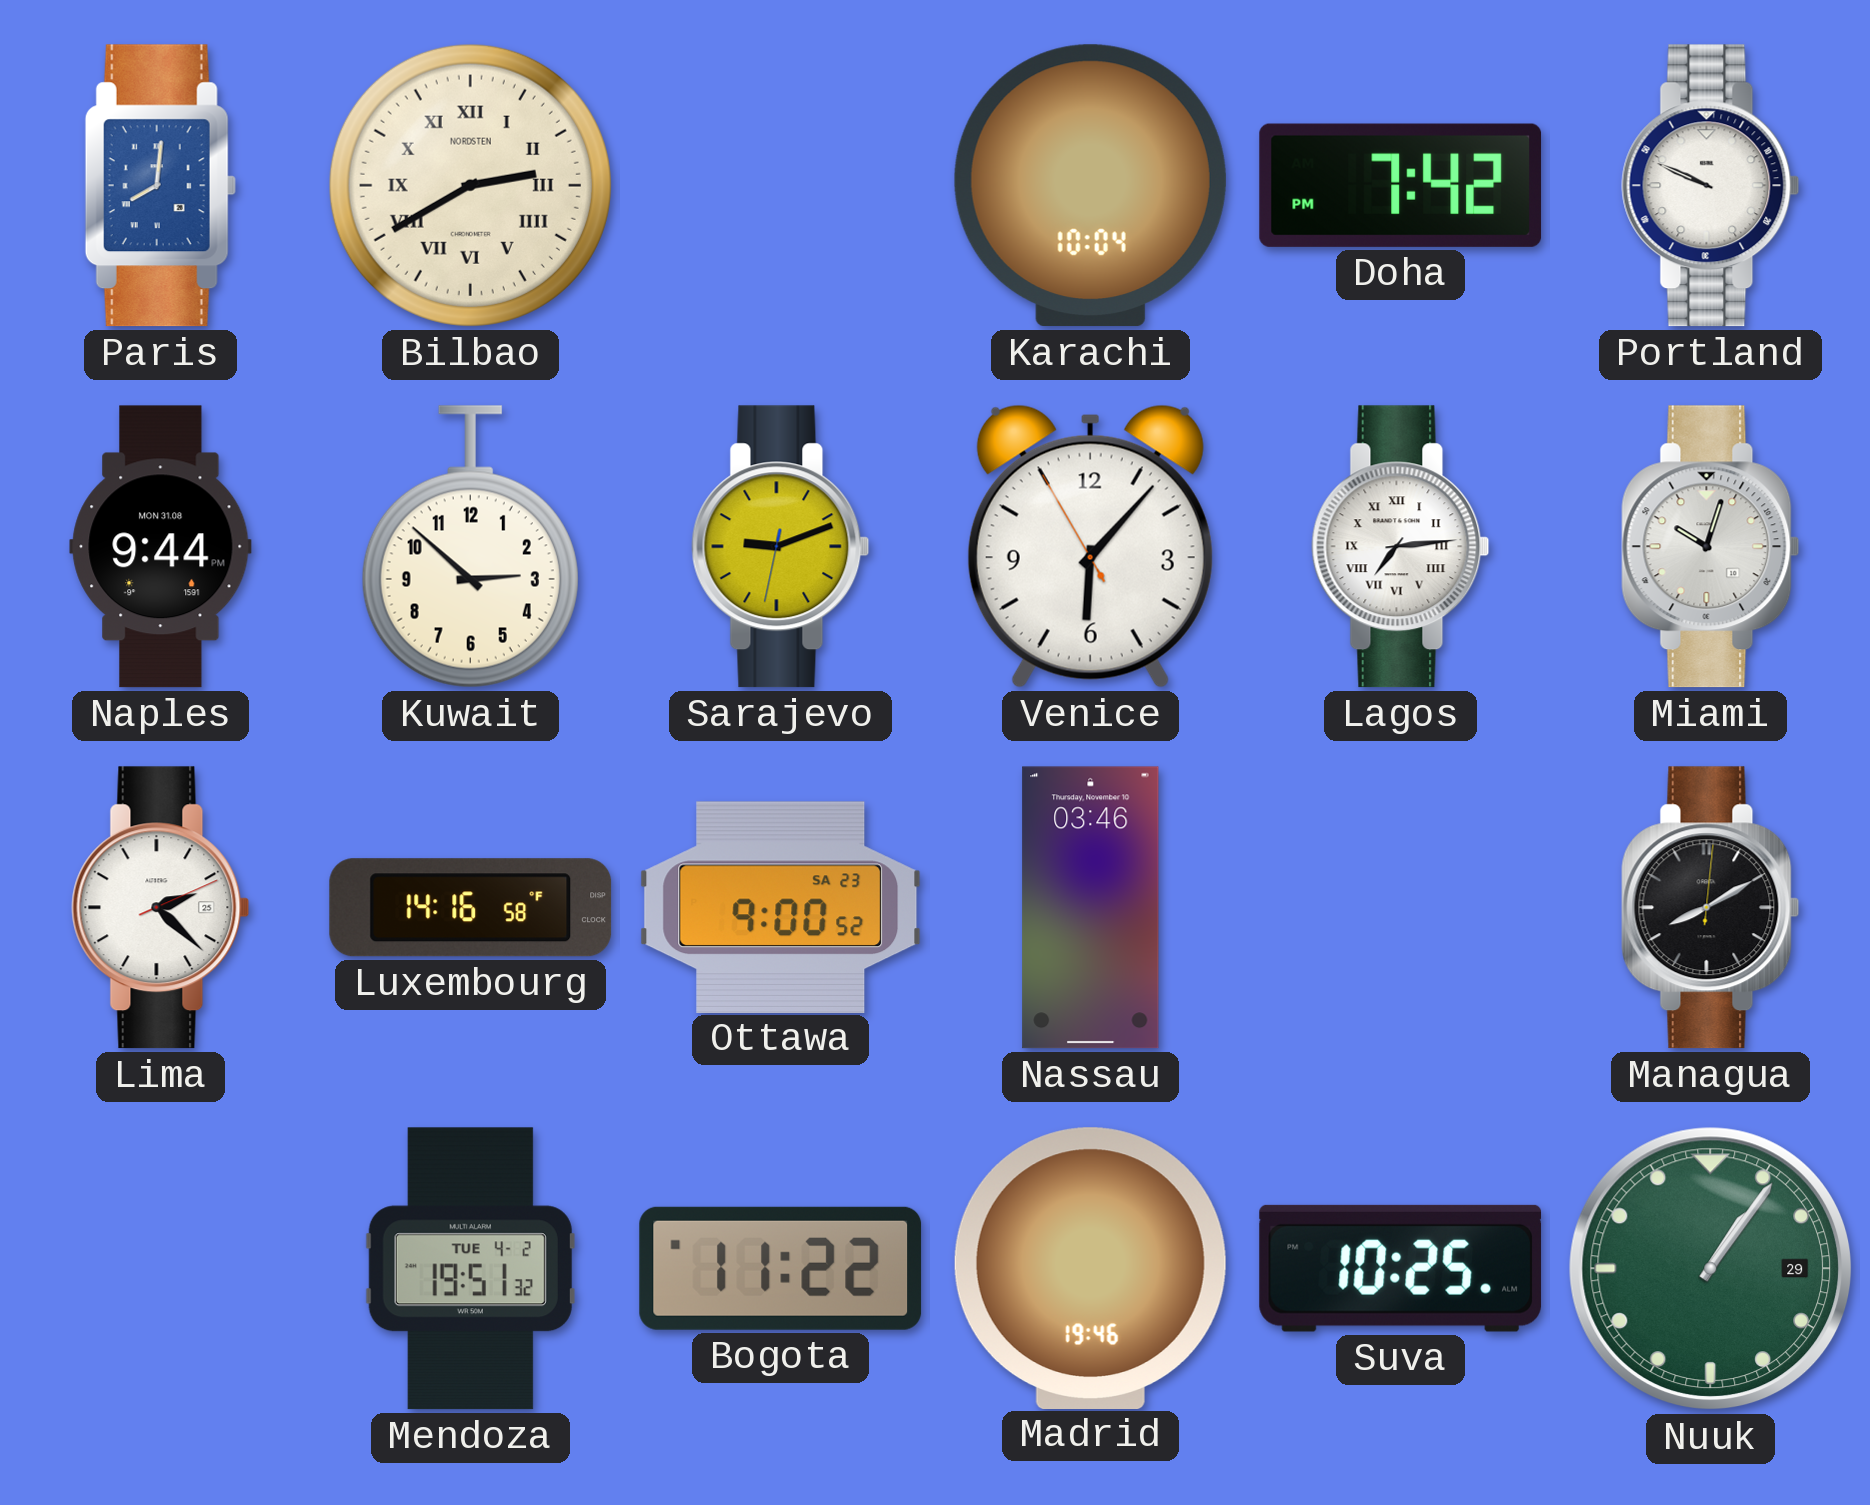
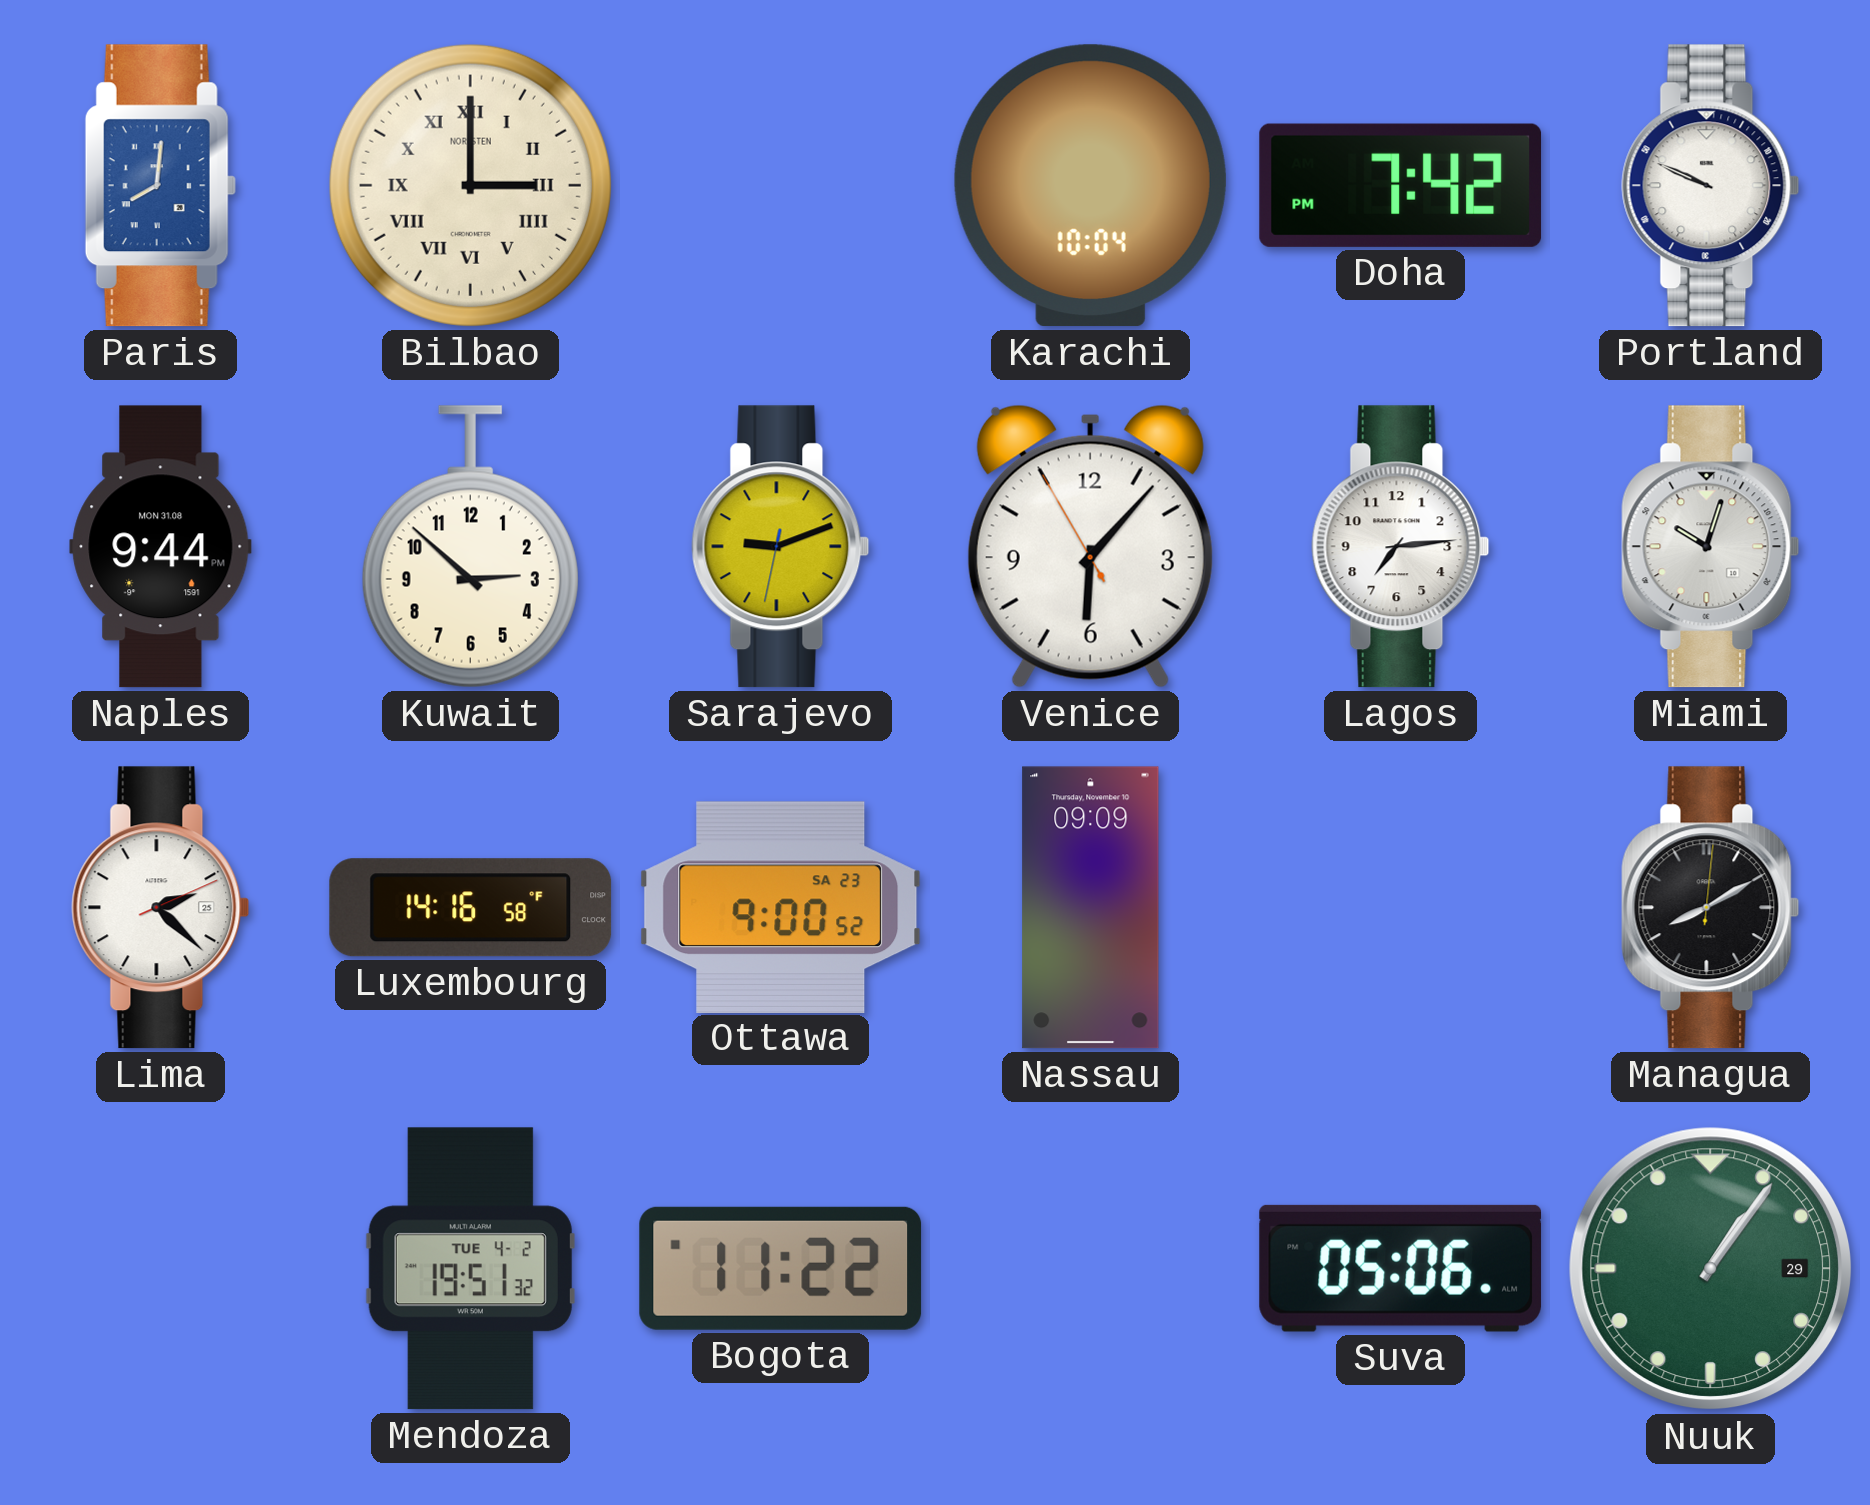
Bilbao: 2:40 -> 3:00 (470, 185)
Lagos numerals: Roman -> Arabic (1401, 547)
Nassau: 03:46 -> 09:09 (1091, 908)
Madrid: 19:46 -> none (1090, 1268)
Suva: 10:25 -> 05:06 (1401, 1268)
